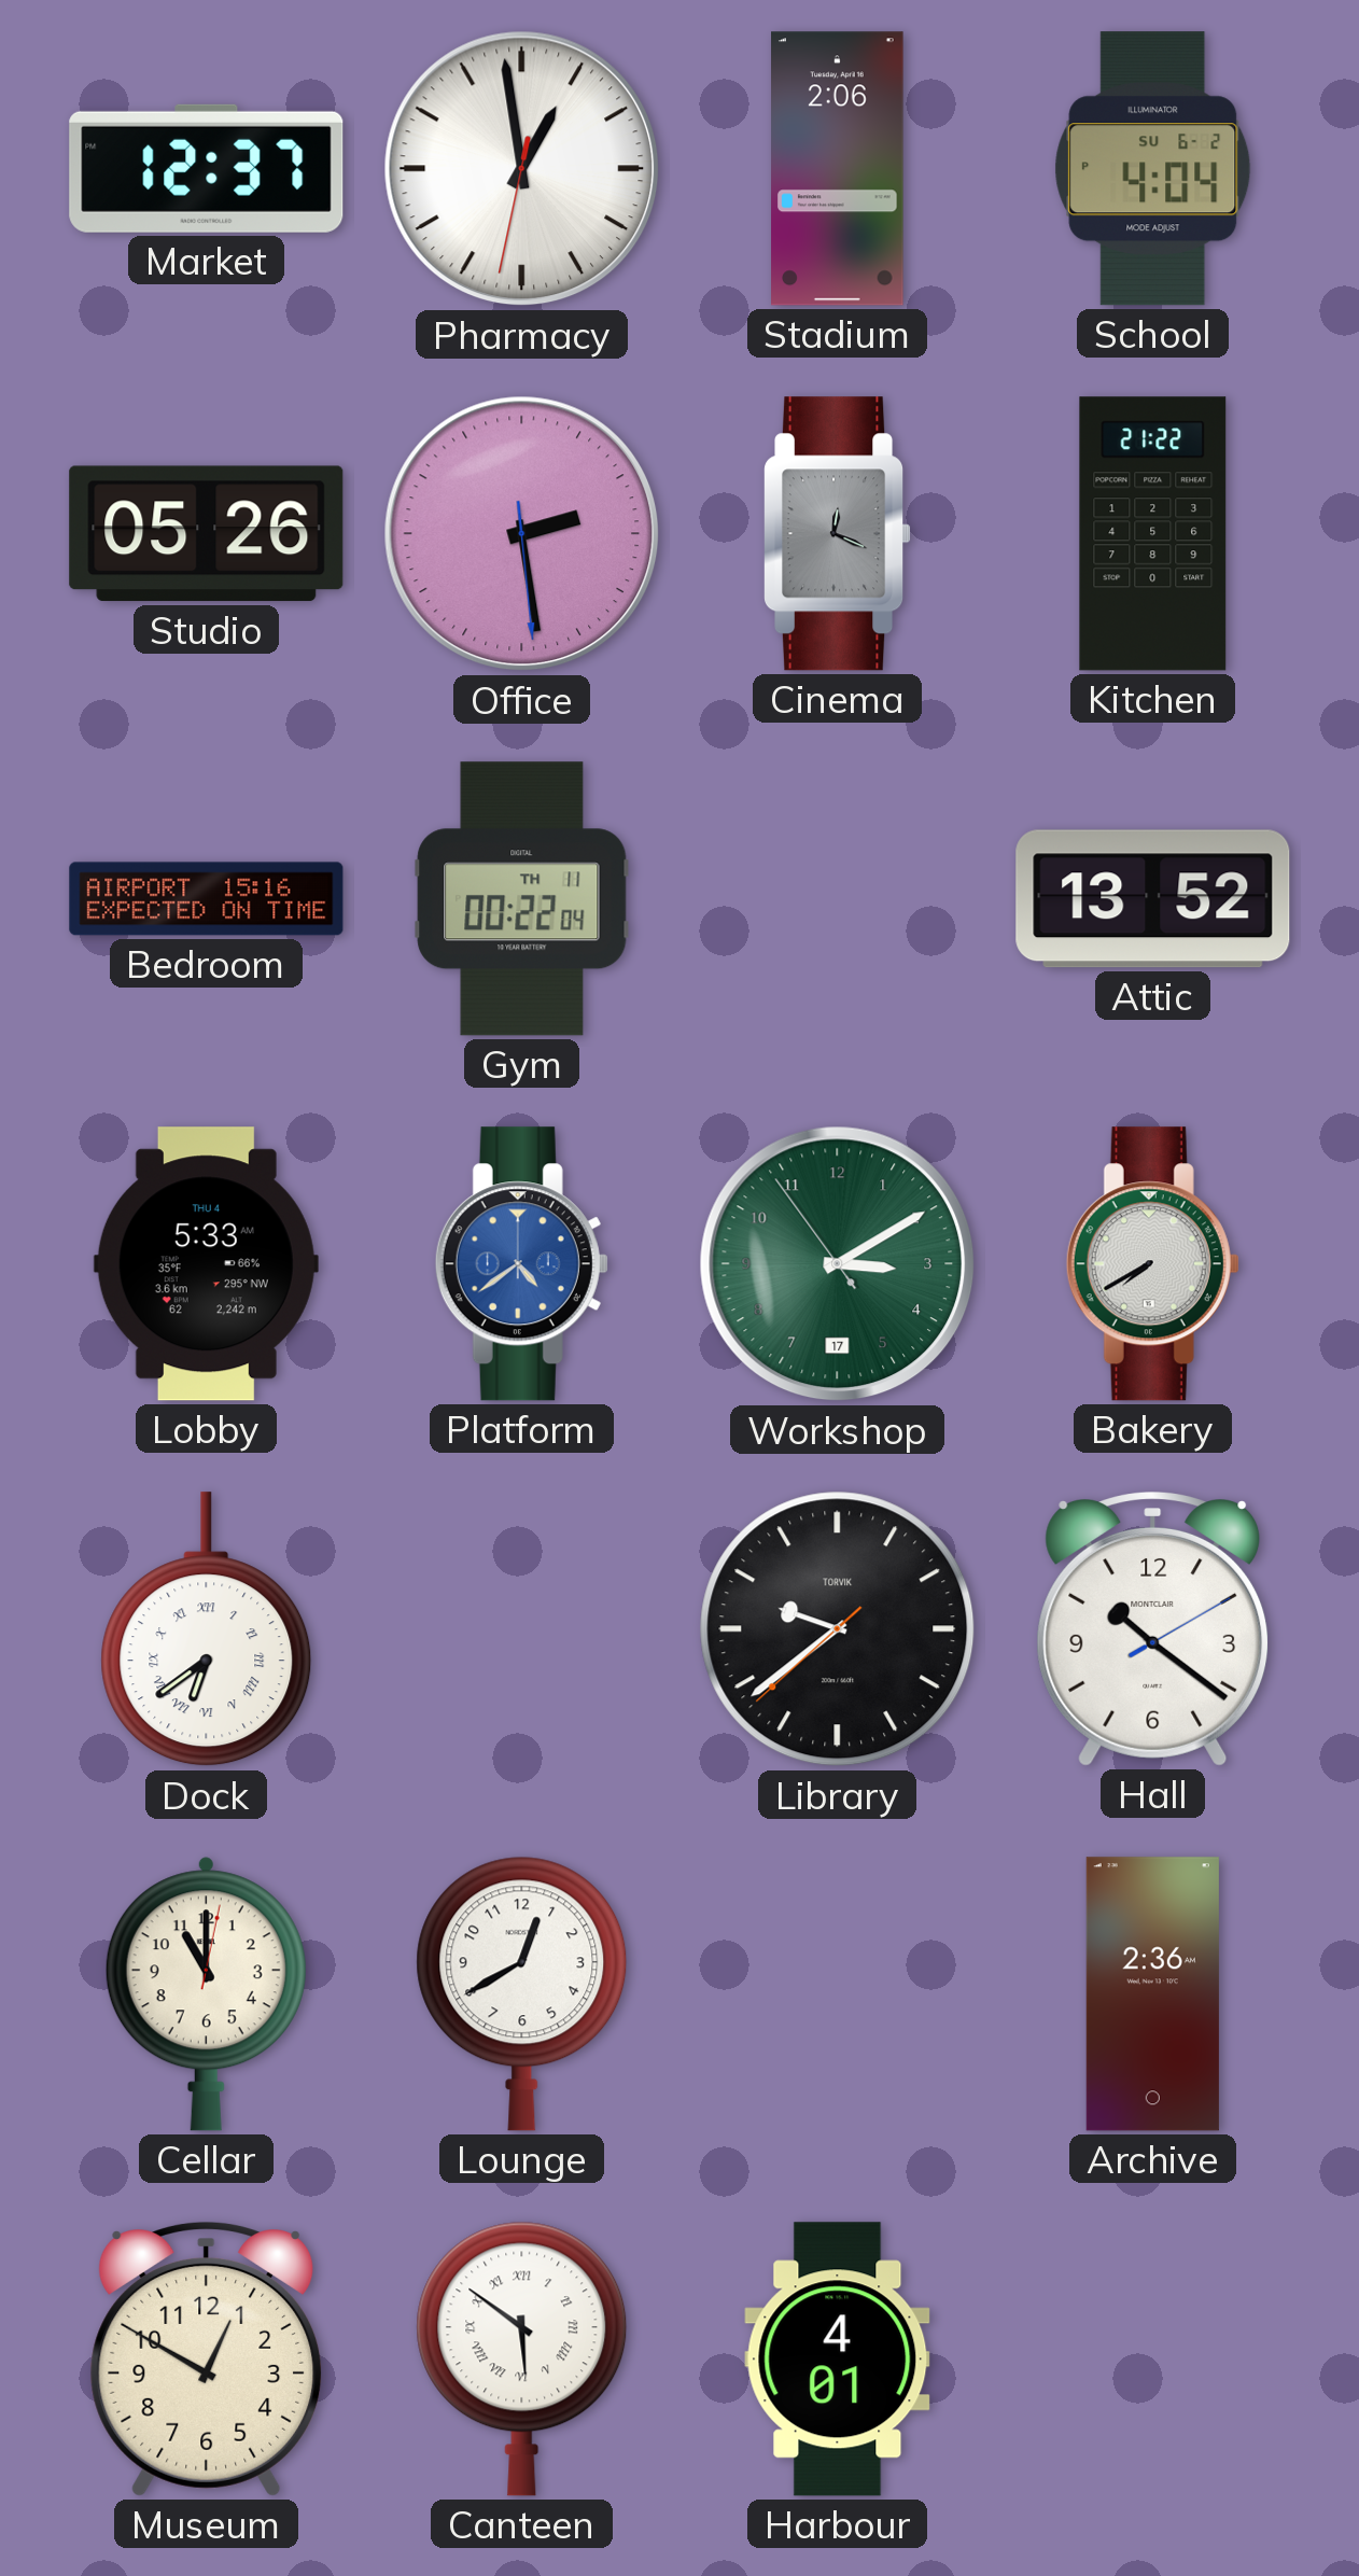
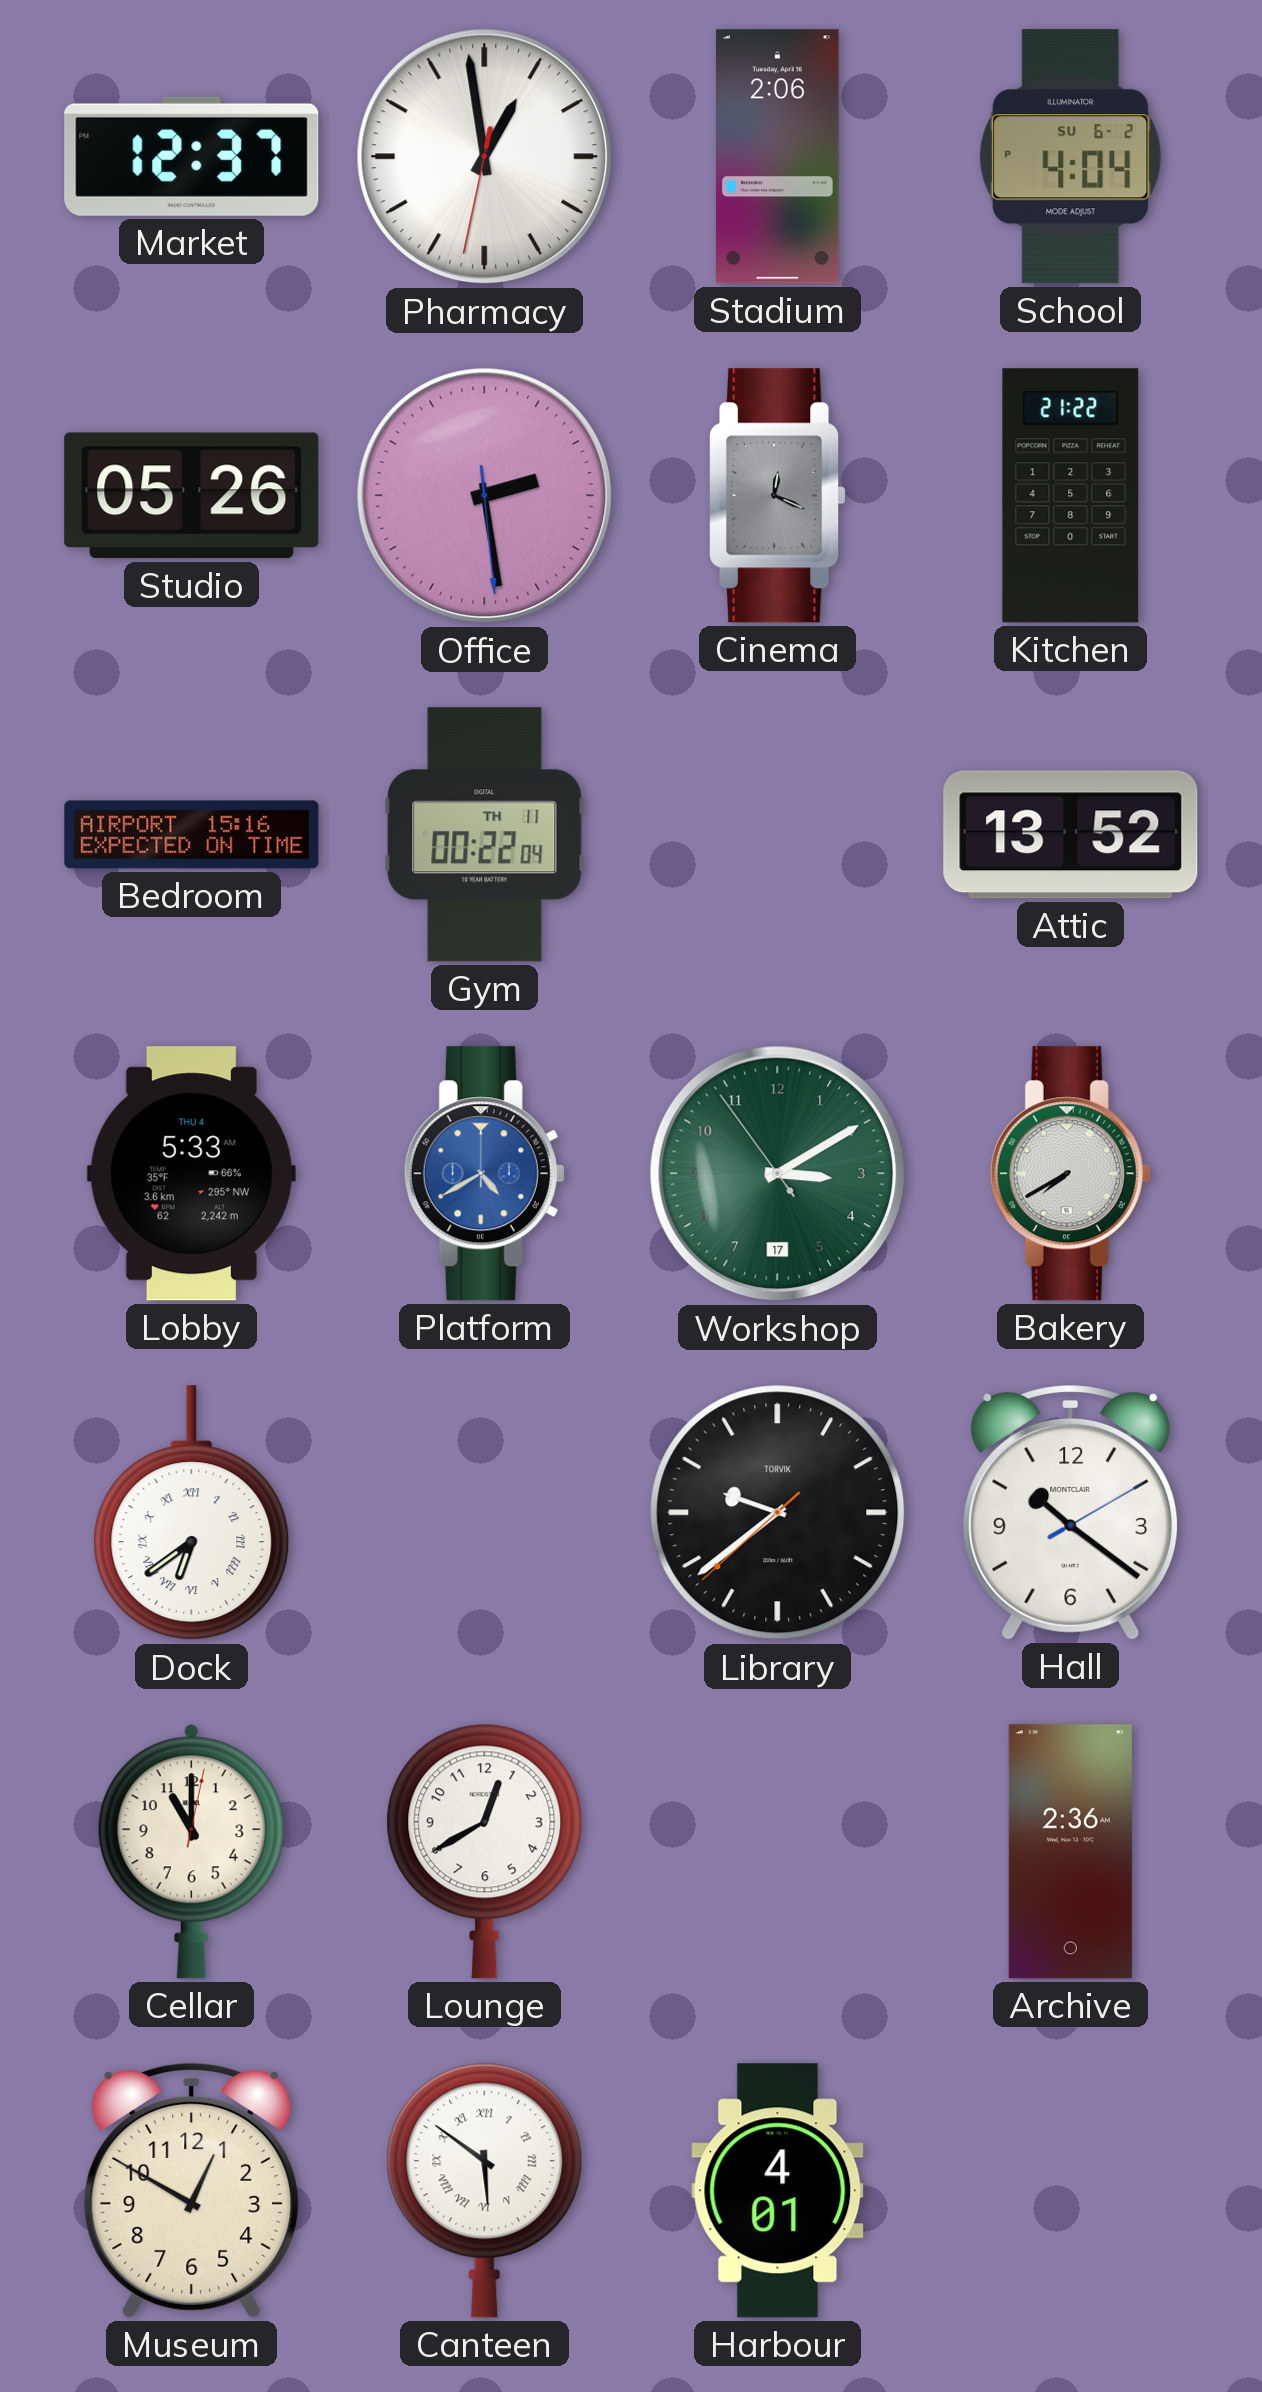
Platform: 4:39 -> 4:40 (484, 1174)
